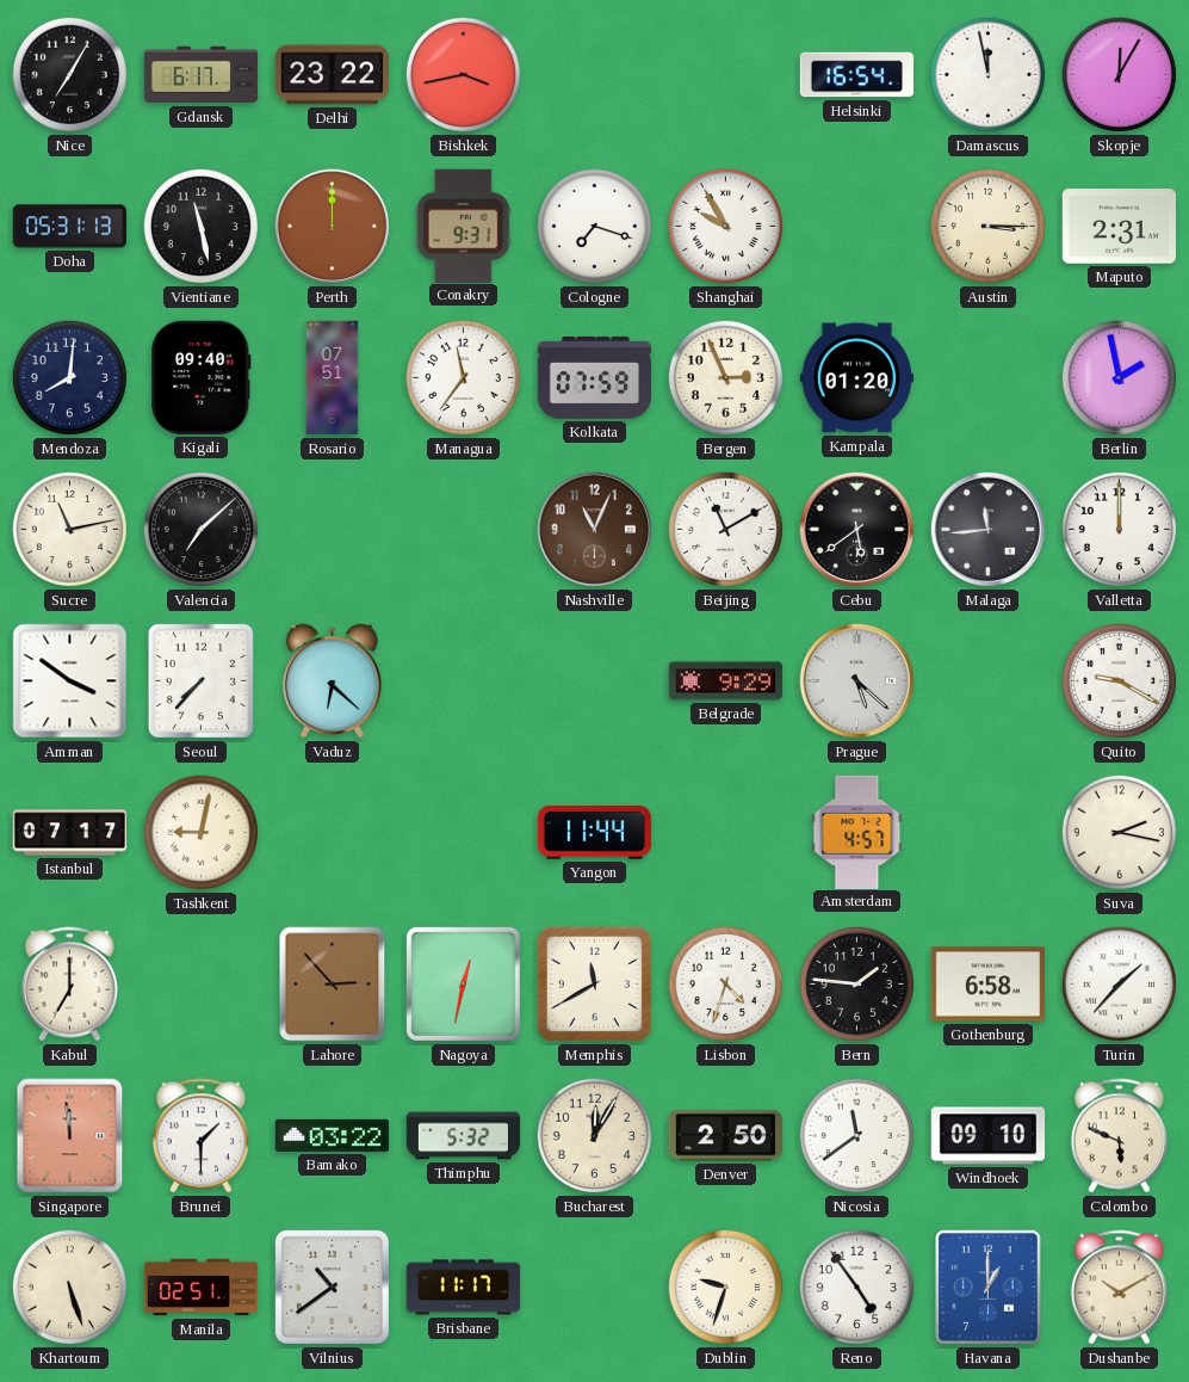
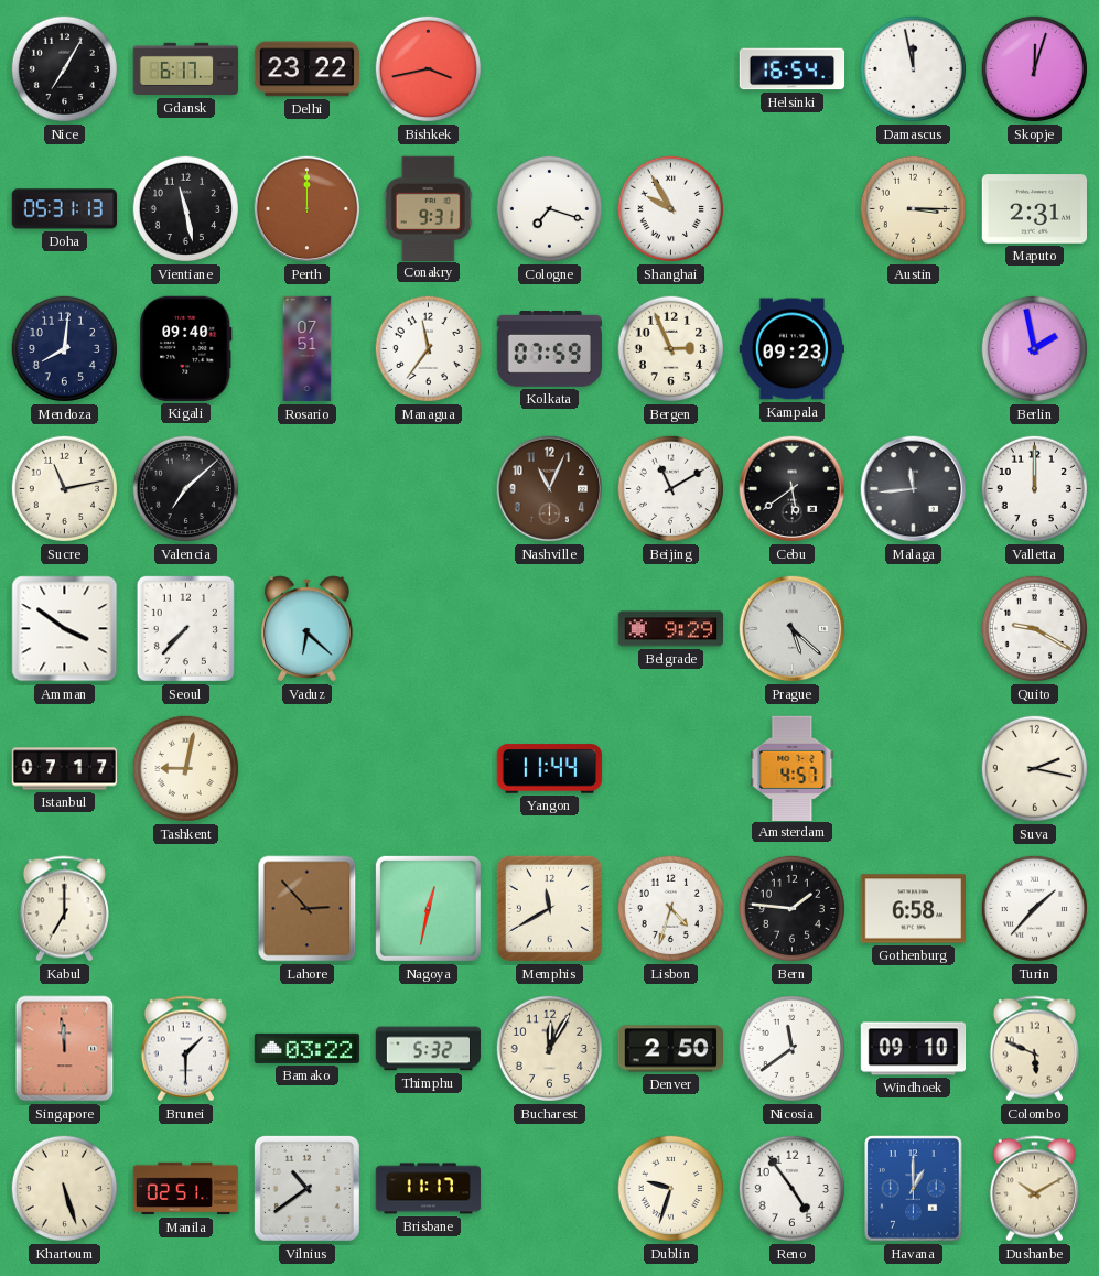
Skopje: 12:05 -> 12:03 (1034, 68)
Kampala: 01:20 -> 09:23 (791, 349)
